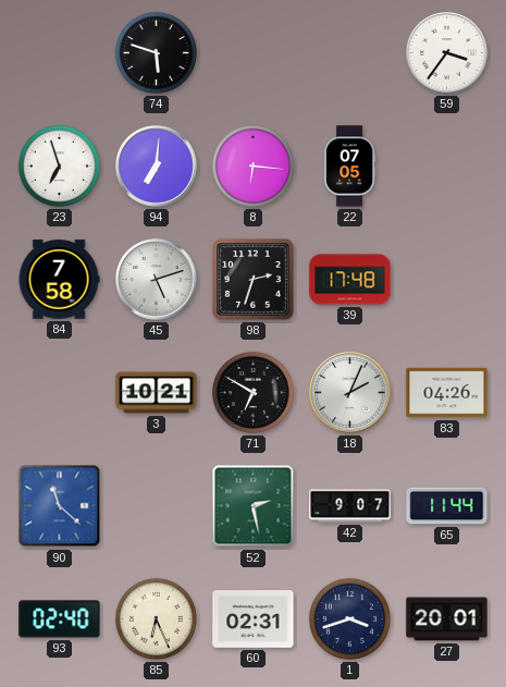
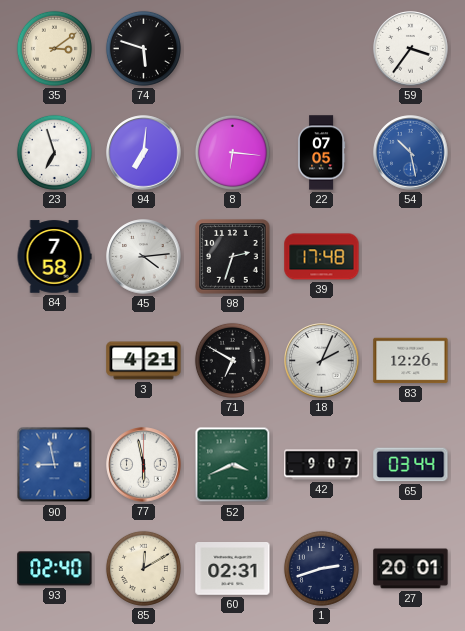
35: none -> 3:09 (54, 48)
54: none -> 10:28 (411, 153)
45: 5:12 -> 4:14 (144, 257)
3: 10:21 -> 4:21 (144, 361)
83: 04:26 -> 12:26 (411, 361)
90: 11:22 -> 8:58 (55, 465)
77: none -> 5:58 (144, 465)
52: 2:28 -> 3:41 (233, 465)
65: 11:44 -> 03:44 (411, 465)
85: 6:26 -> 12:10 (143, 568)
1: 3:42 -> 2:42 (321, 568)
